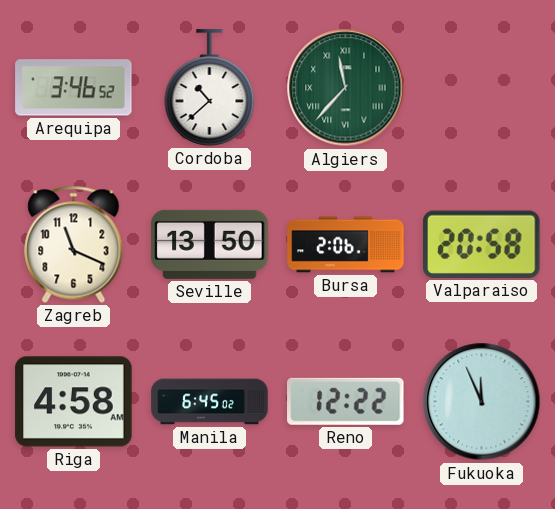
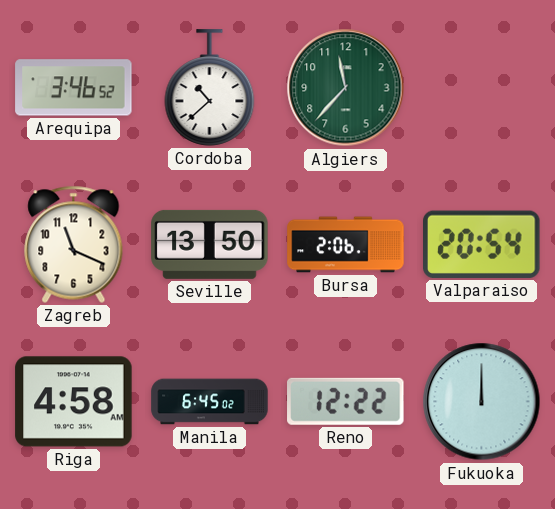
Algiers numerals: Roman -> Arabic (346, 88)
Valparaiso: 20:58 -> 20:54 (482, 244)
Fukuoka: 11:56 -> 12:00 (482, 402)
